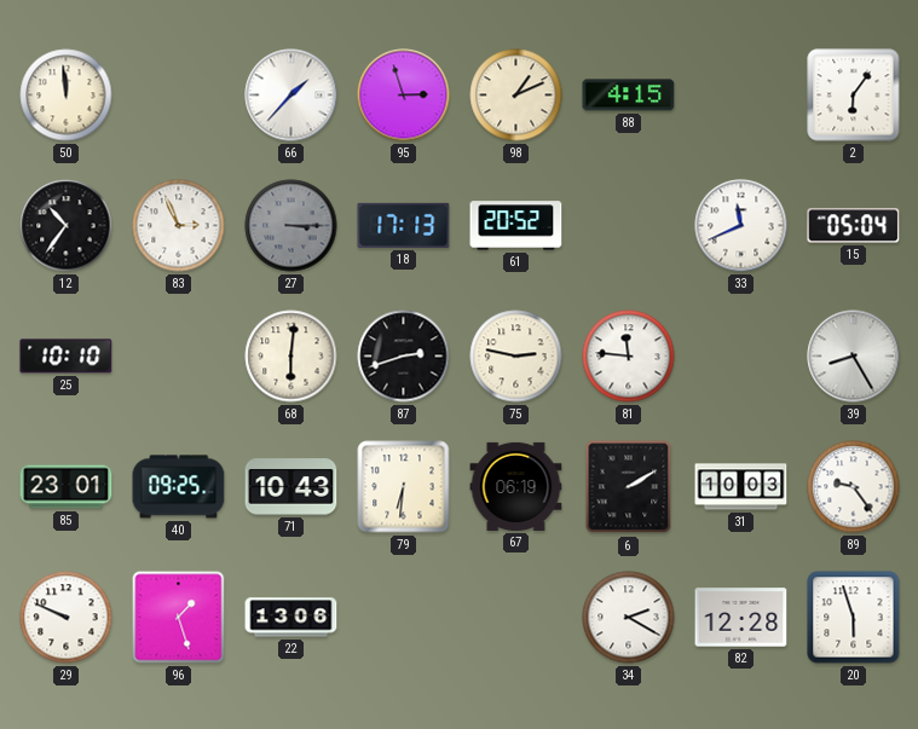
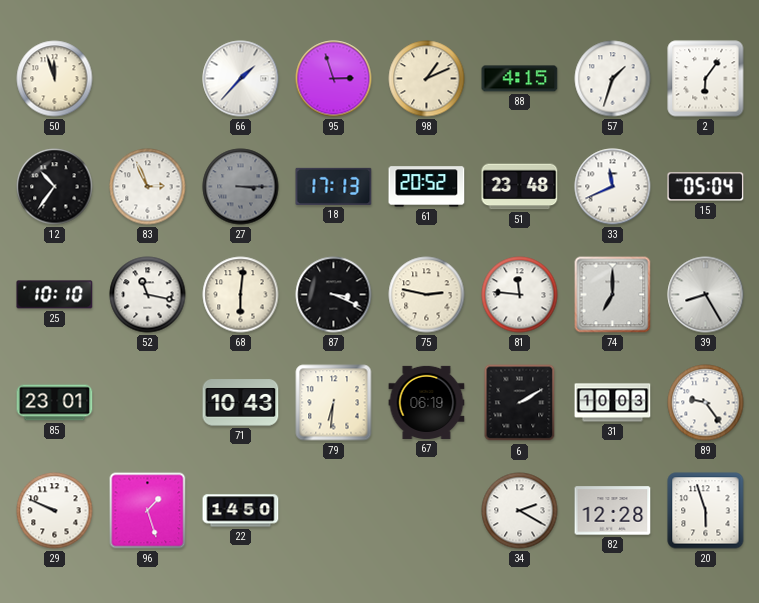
50: 11:59 -> 11:57 (55, 79)
57: none -> 1:33 (613, 79)
51: none -> 23:48 (520, 187)
52: none -> 11:17 (148, 295)
87: 2:42 -> 3:19 (334, 295)
74: none -> 7:00 (613, 295)
40: 09:25 -> none (179, 487)
22: 13:06 -> 14:50 (241, 511)
